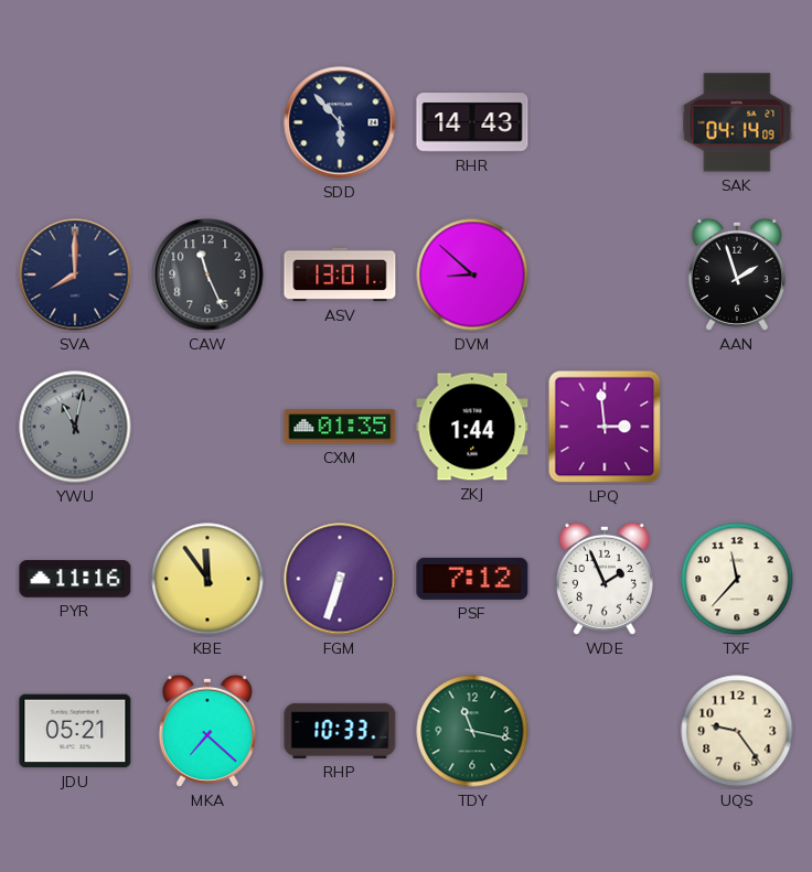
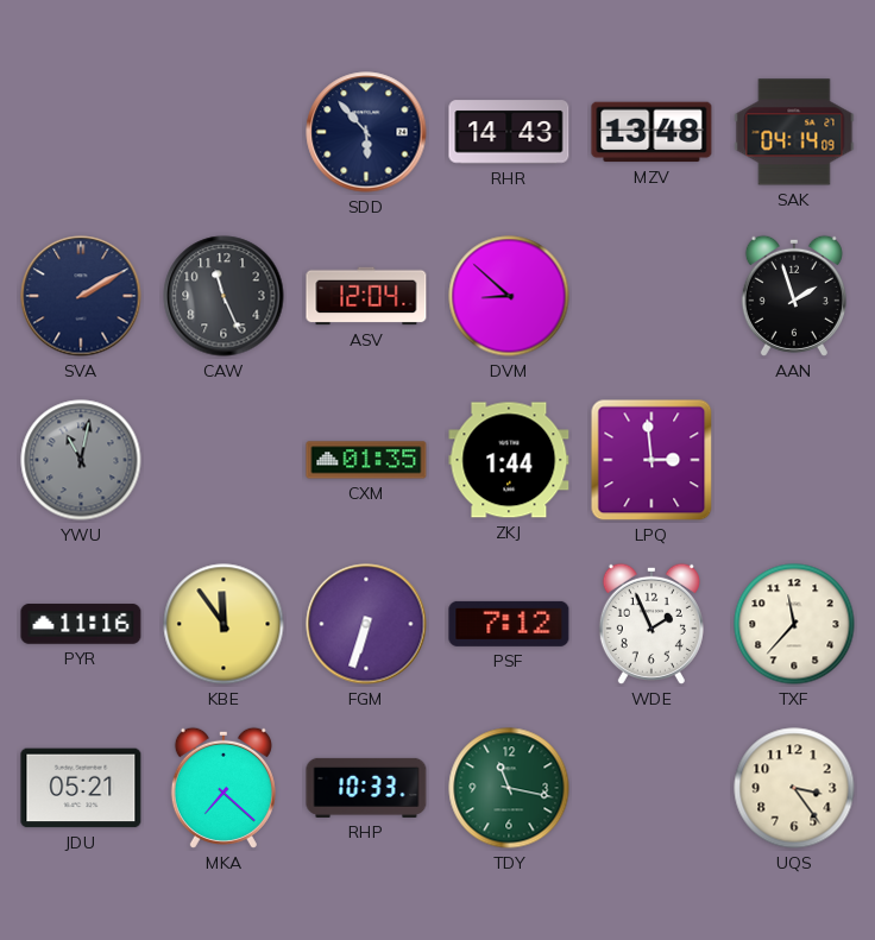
MZV: none -> 13:48 (651, 132)
SVA: 8:00 -> 2:10 (81, 296)
ASV: 13:01 -> 12:04 (366, 296)
UQS: 9:24 -> 3:24 (794, 788)
